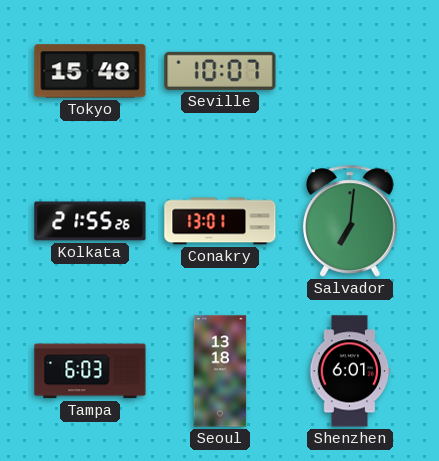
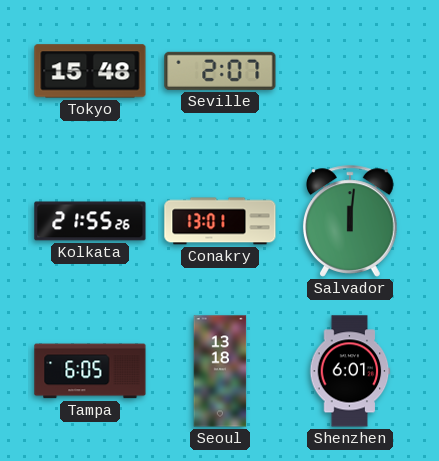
Seville: 10:07 -> 2:07 (220, 71)
Salvador: 7:01 -> 12:01 (350, 221)
Tampa: 6:03 -> 6:05 (90, 371)
